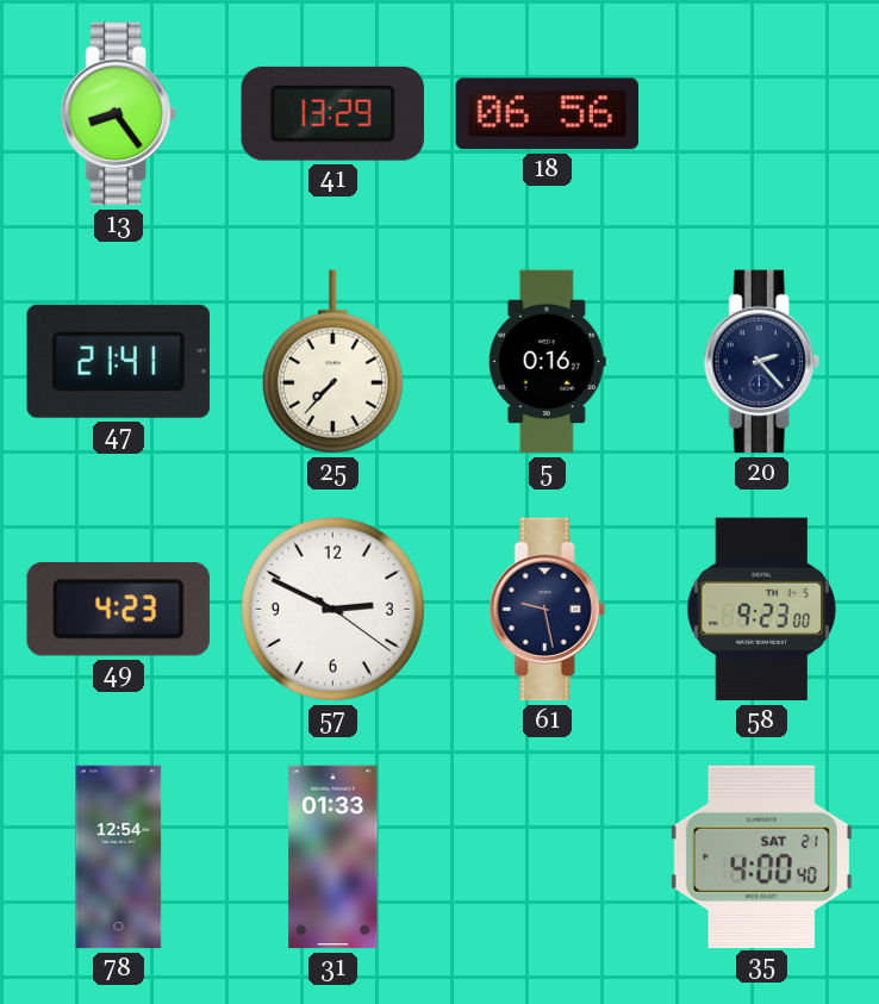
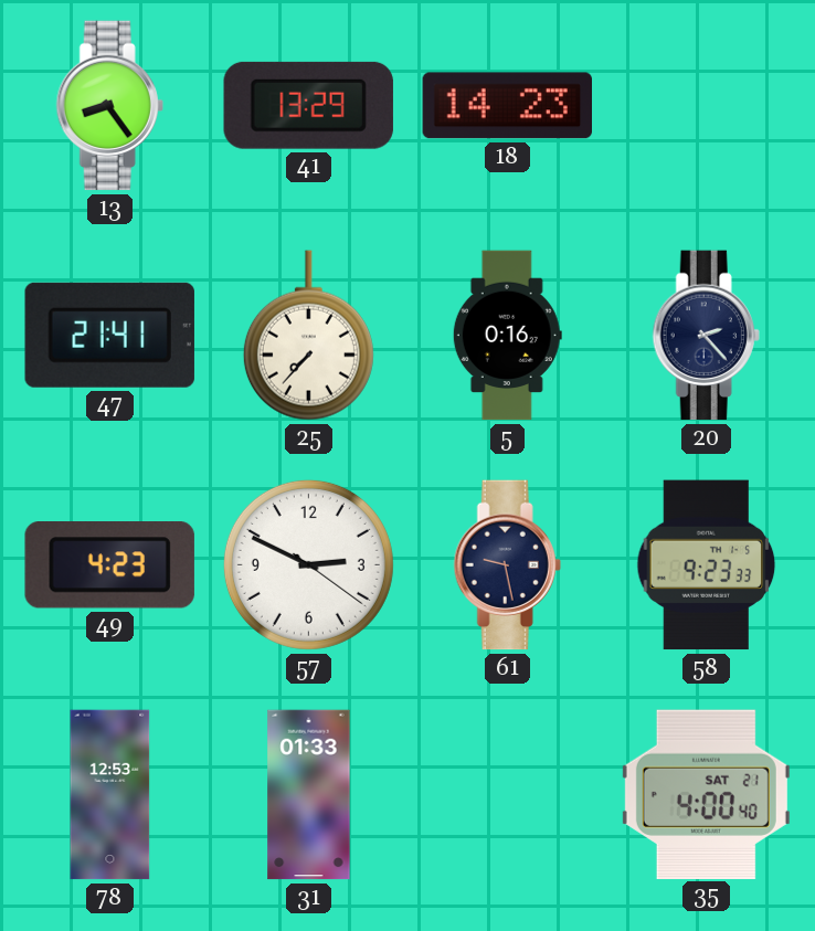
18: 06:56 -> 14:23 (507, 106)
58: 9:23:00 -> 9:23:33 (707, 565)
78: 12:54 -> 12:53 (110, 795)
